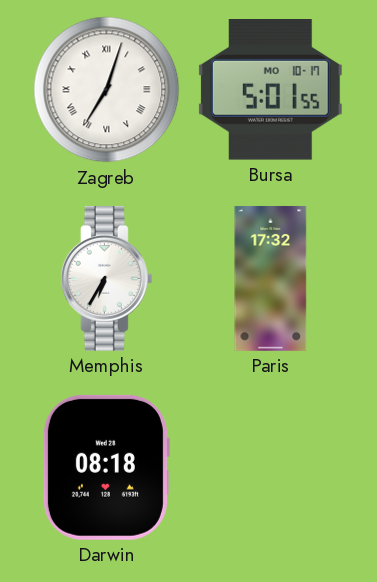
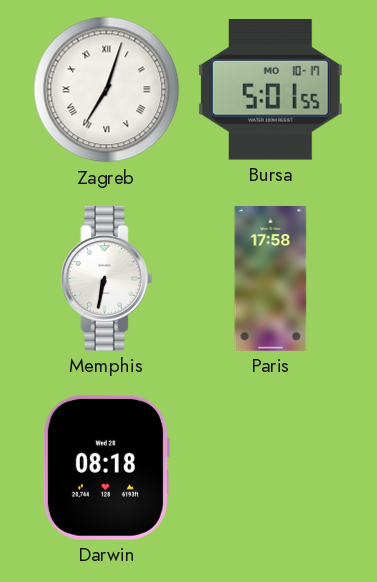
Memphis: 6:35 -> 6:32 (106, 278)
Paris: 17:32 -> 17:58 (271, 278)
